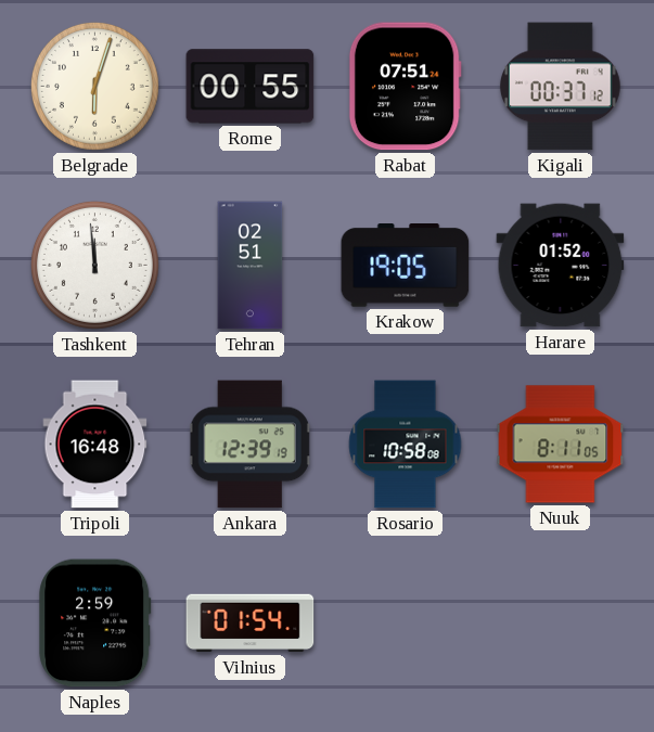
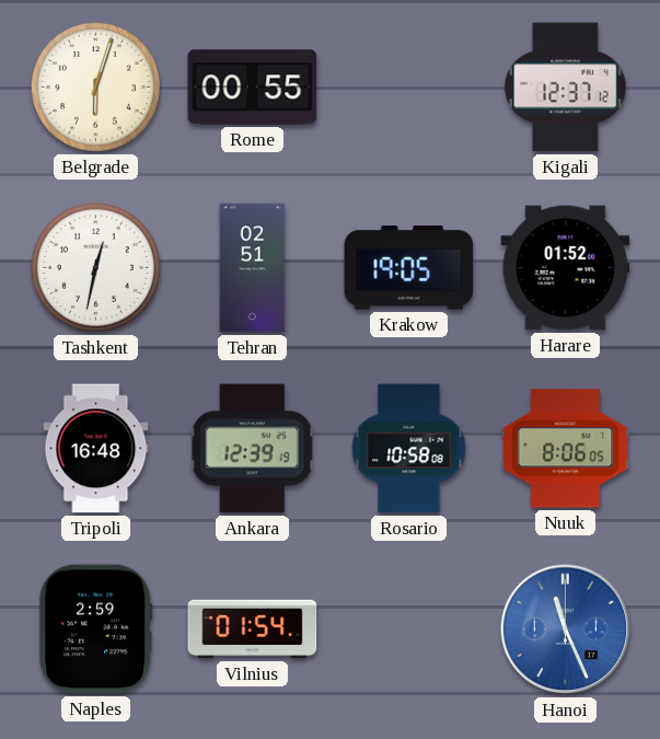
Rabat: 07:51 -> none (405, 87)
Kigali: 00:37 -> 12:37 (566, 88)
Tashkent: 11:59 -> 12:32 (95, 267)
Nuuk: 8:11 -> 8:06 (566, 449)
Hanoi: none -> 11:26 (566, 630)
